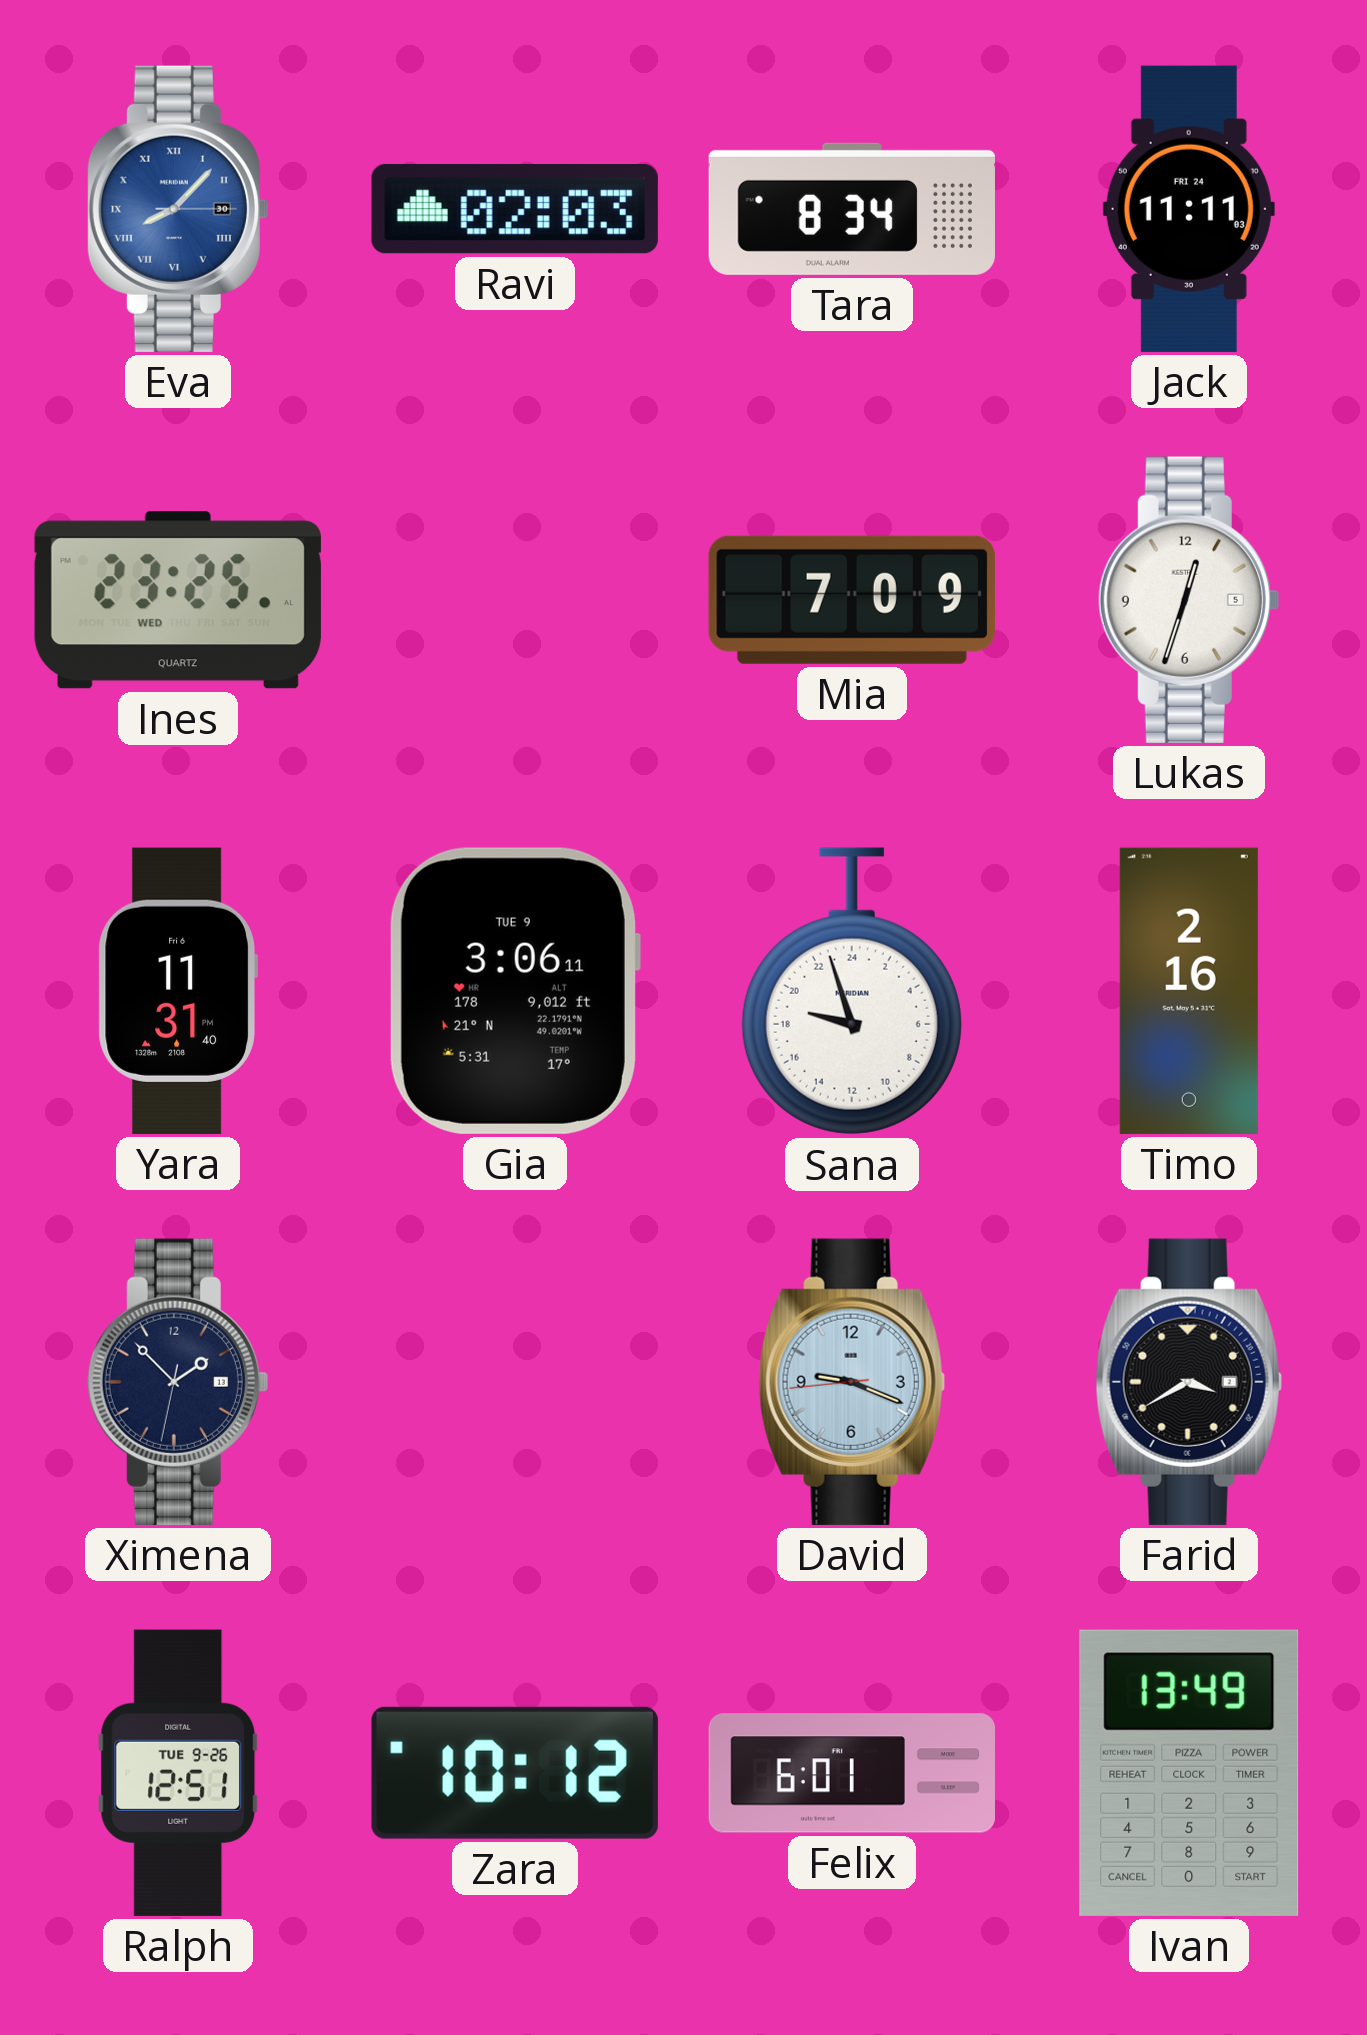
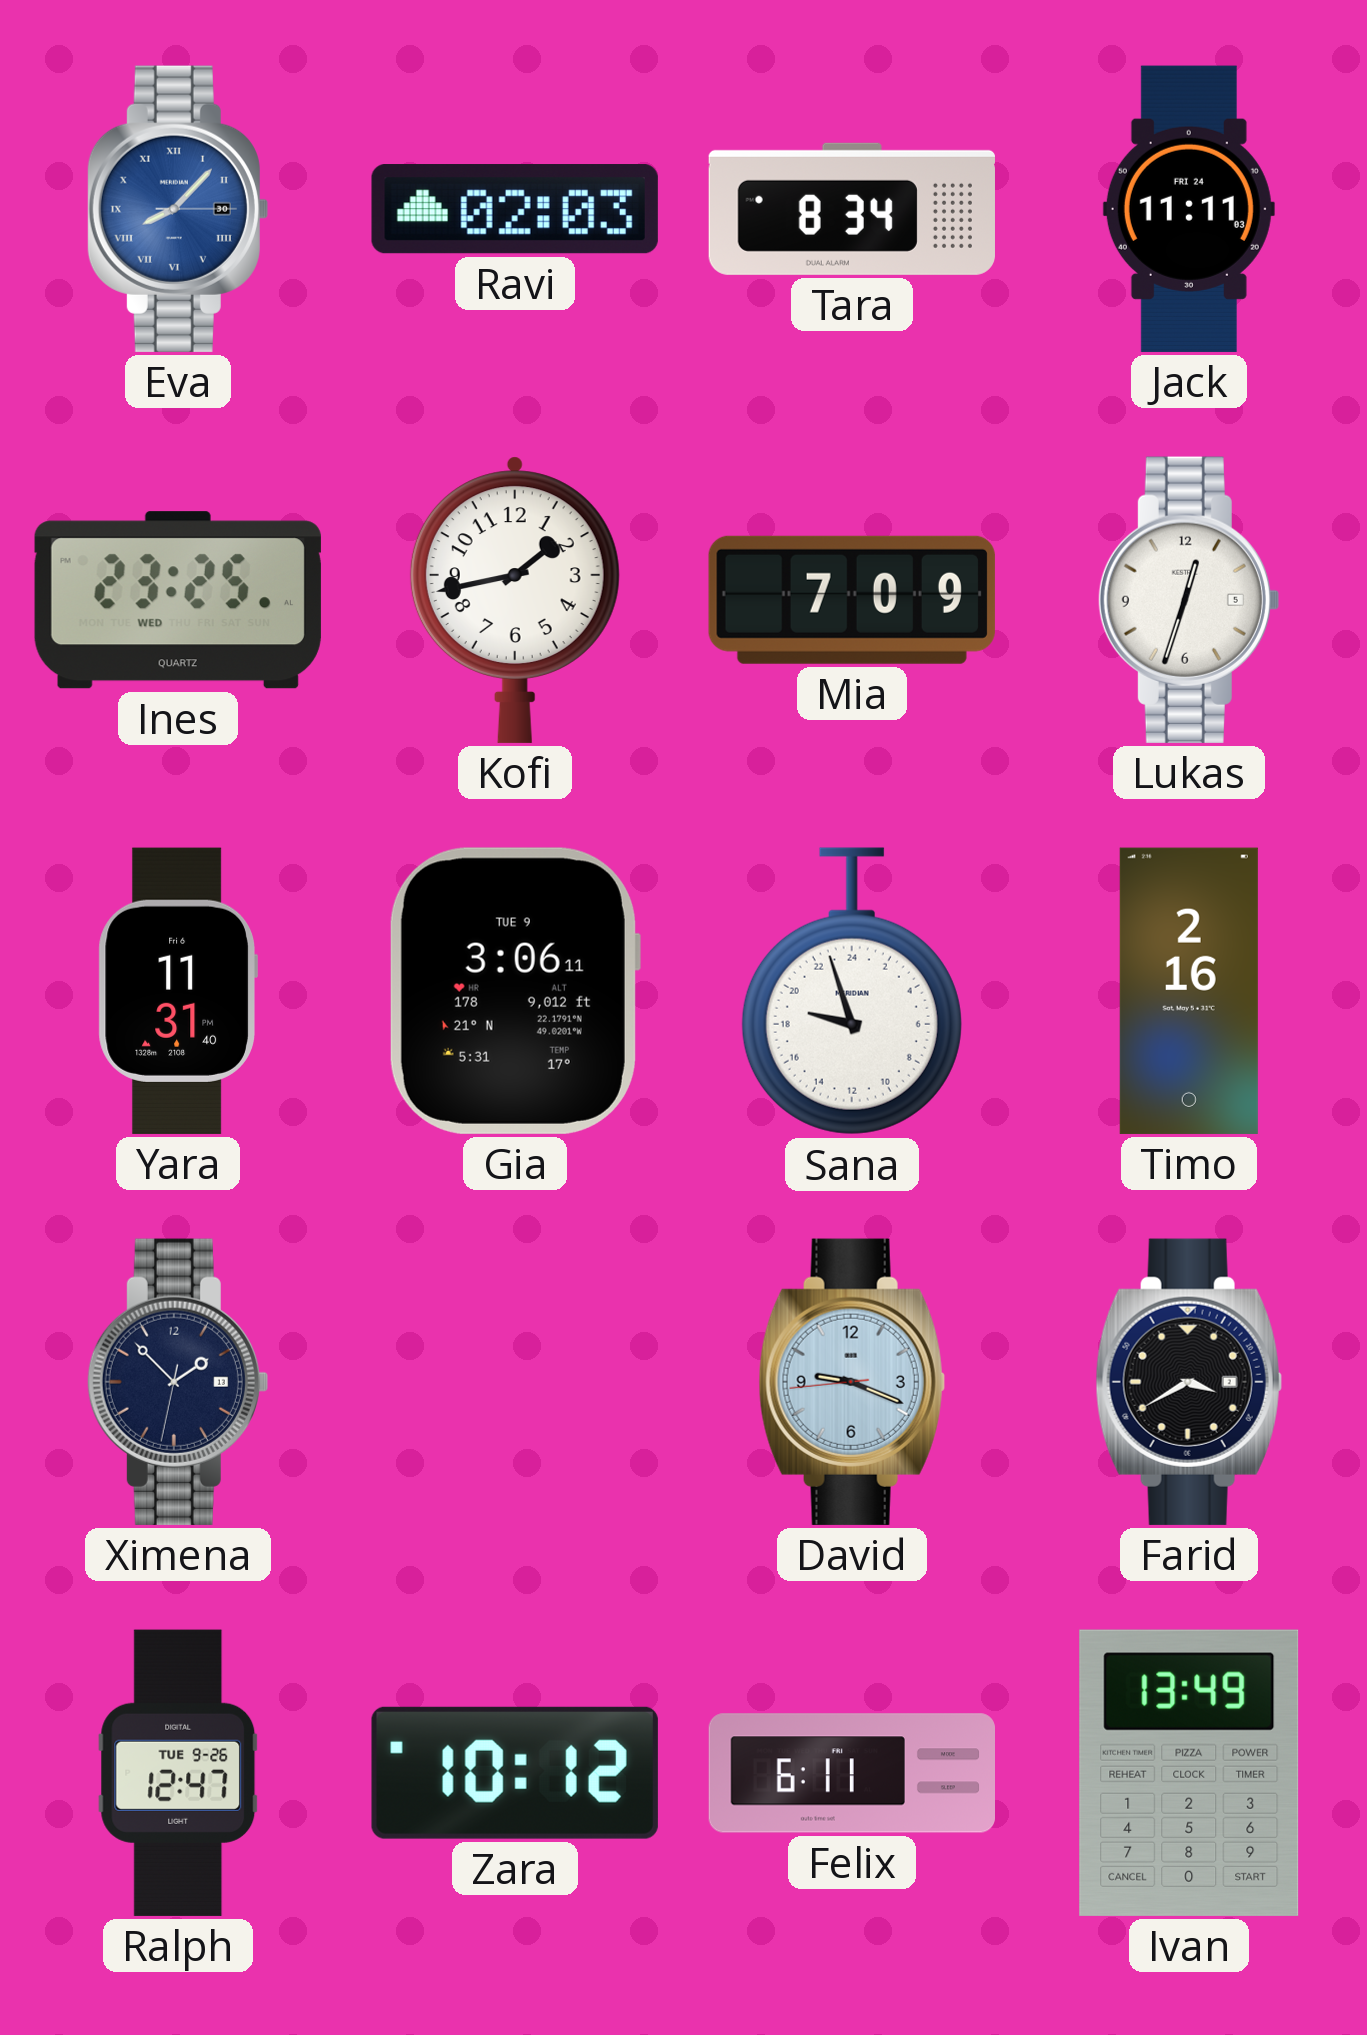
Kofi: none -> 1:43 (515, 600)
Ralph: 12:51 -> 12:47 (178, 1773)
Felix: 6:01 -> 6:11 (851, 1773)
